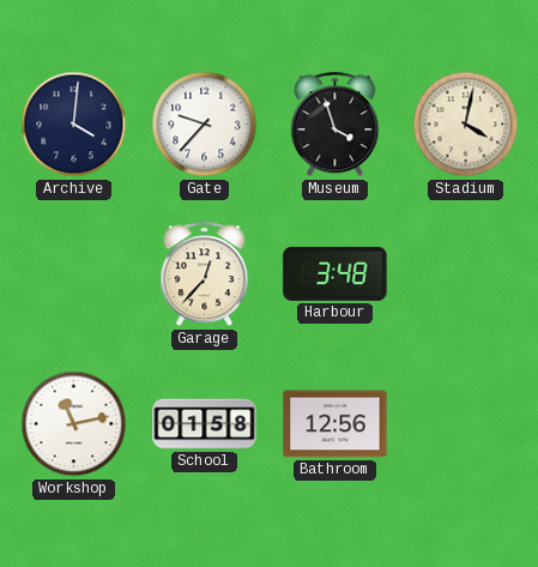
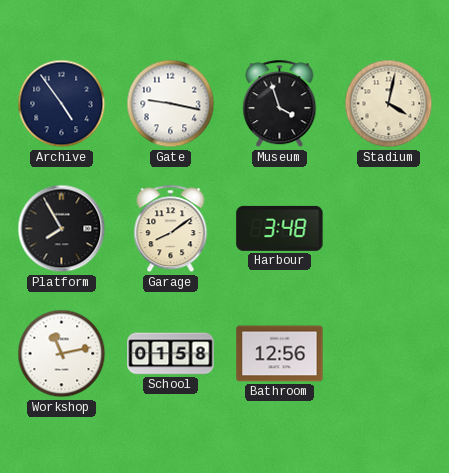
Archive: 4:01 -> 4:54 (62, 104)
Gate: 9:37 -> 9:17 (171, 104)
Platform: none -> 7:55 (62, 229)
Garage: 12:37 -> 8:09 (171, 229)
